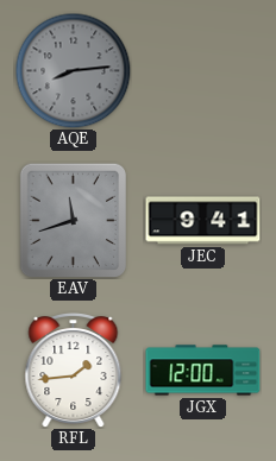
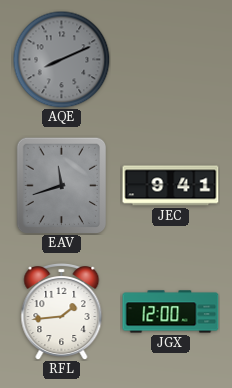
AQE: 8:14 -> 8:11 (61, 59)
